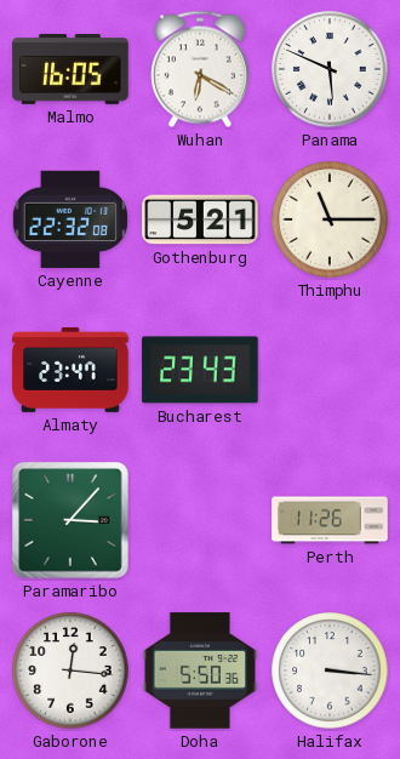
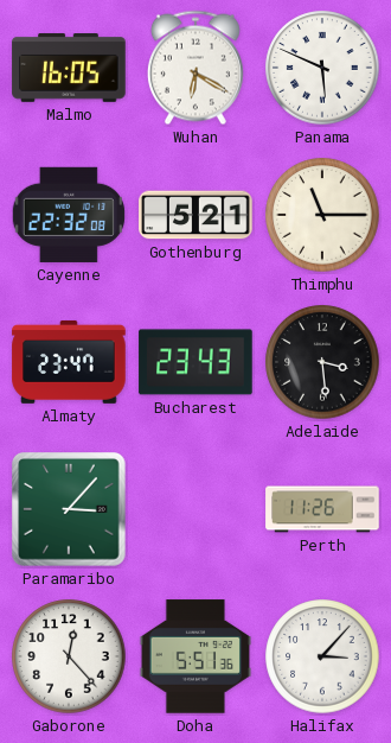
Adelaide: none -> 3:29 (322, 362)
Gaborone: 12:16 -> 12:23 (69, 656)
Doha: 5:50 -> 5:51 (194, 656)
Halifax: 3:16 -> 3:07 (322, 656)
